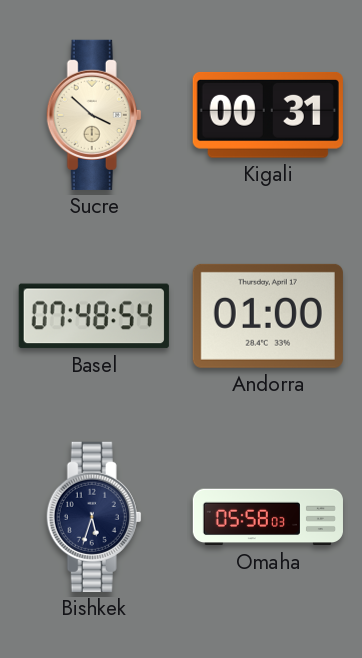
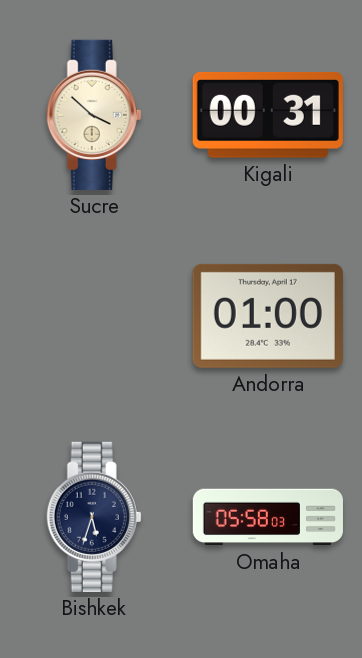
Basel: 07:48 -> none (94, 316)
